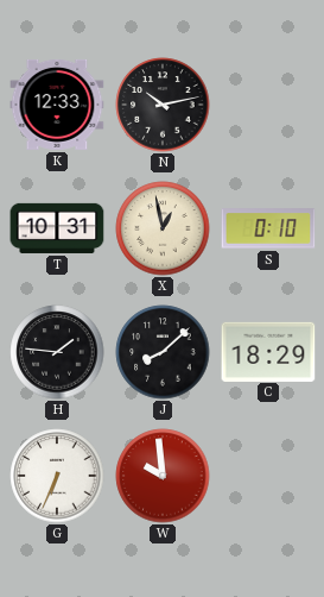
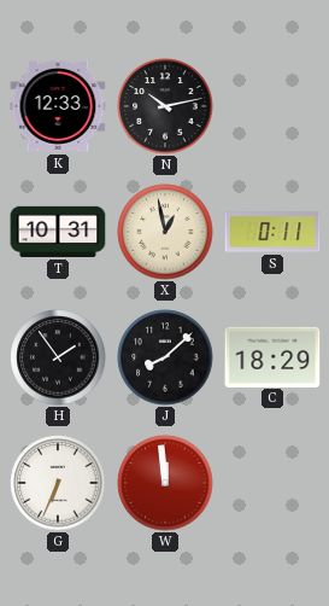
S: 0:10 -> 0:11 (272, 232)
H: 1:46 -> 1:54 (58, 357)
W: 9:59 -> 11:59 (165, 483)
